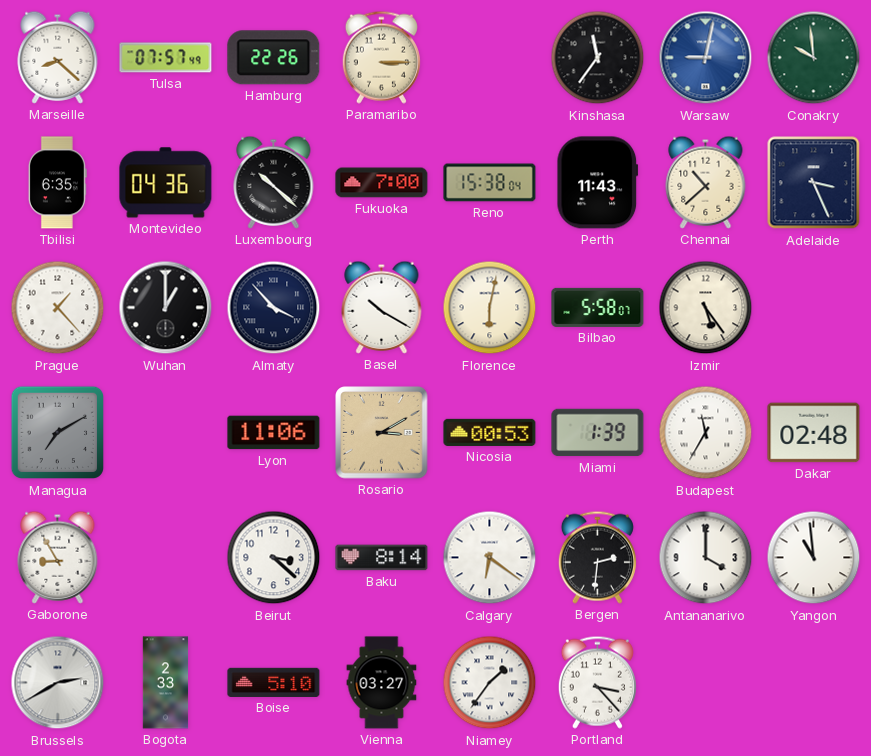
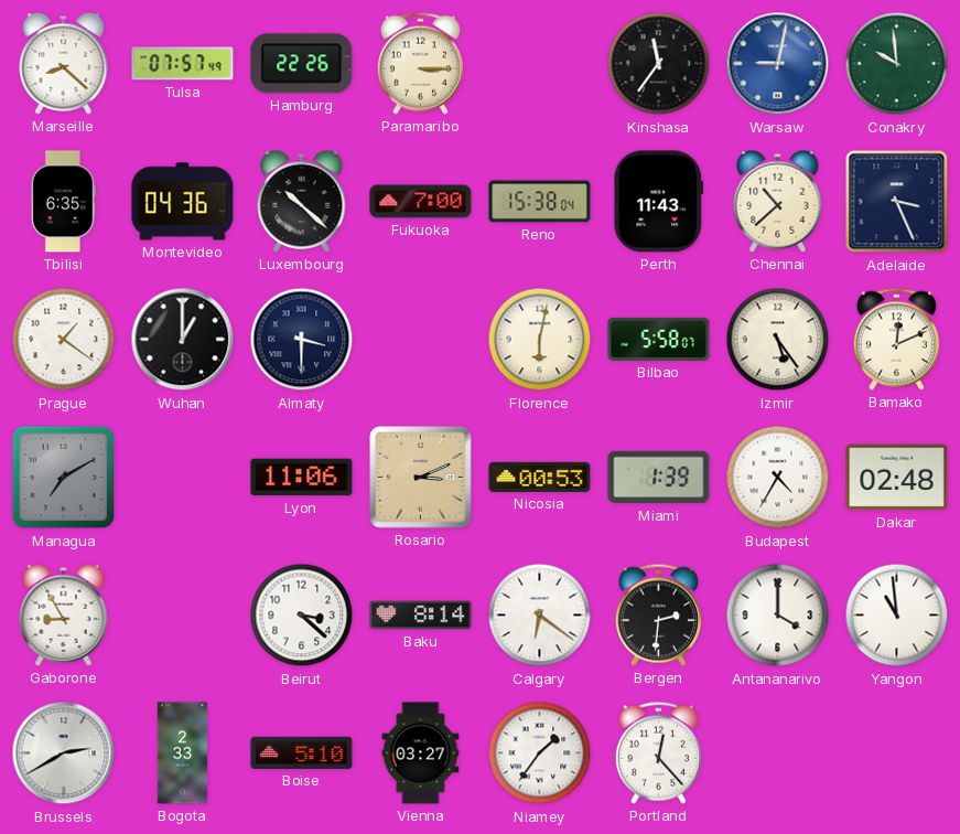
Prague: 1:23 -> 1:21 (64, 340)
Almaty: 3:53 -> 3:30 (302, 340)
Basel: 10:20 -> none (382, 307)
Bamako: none -> 12:11 (896, 339)
Rosario: 3:10 -> 3:11 (421, 478)
Budapest: 11:35 -> 4:35 (778, 478)
Portland: 3:23 -> 12:23 (658, 752)
